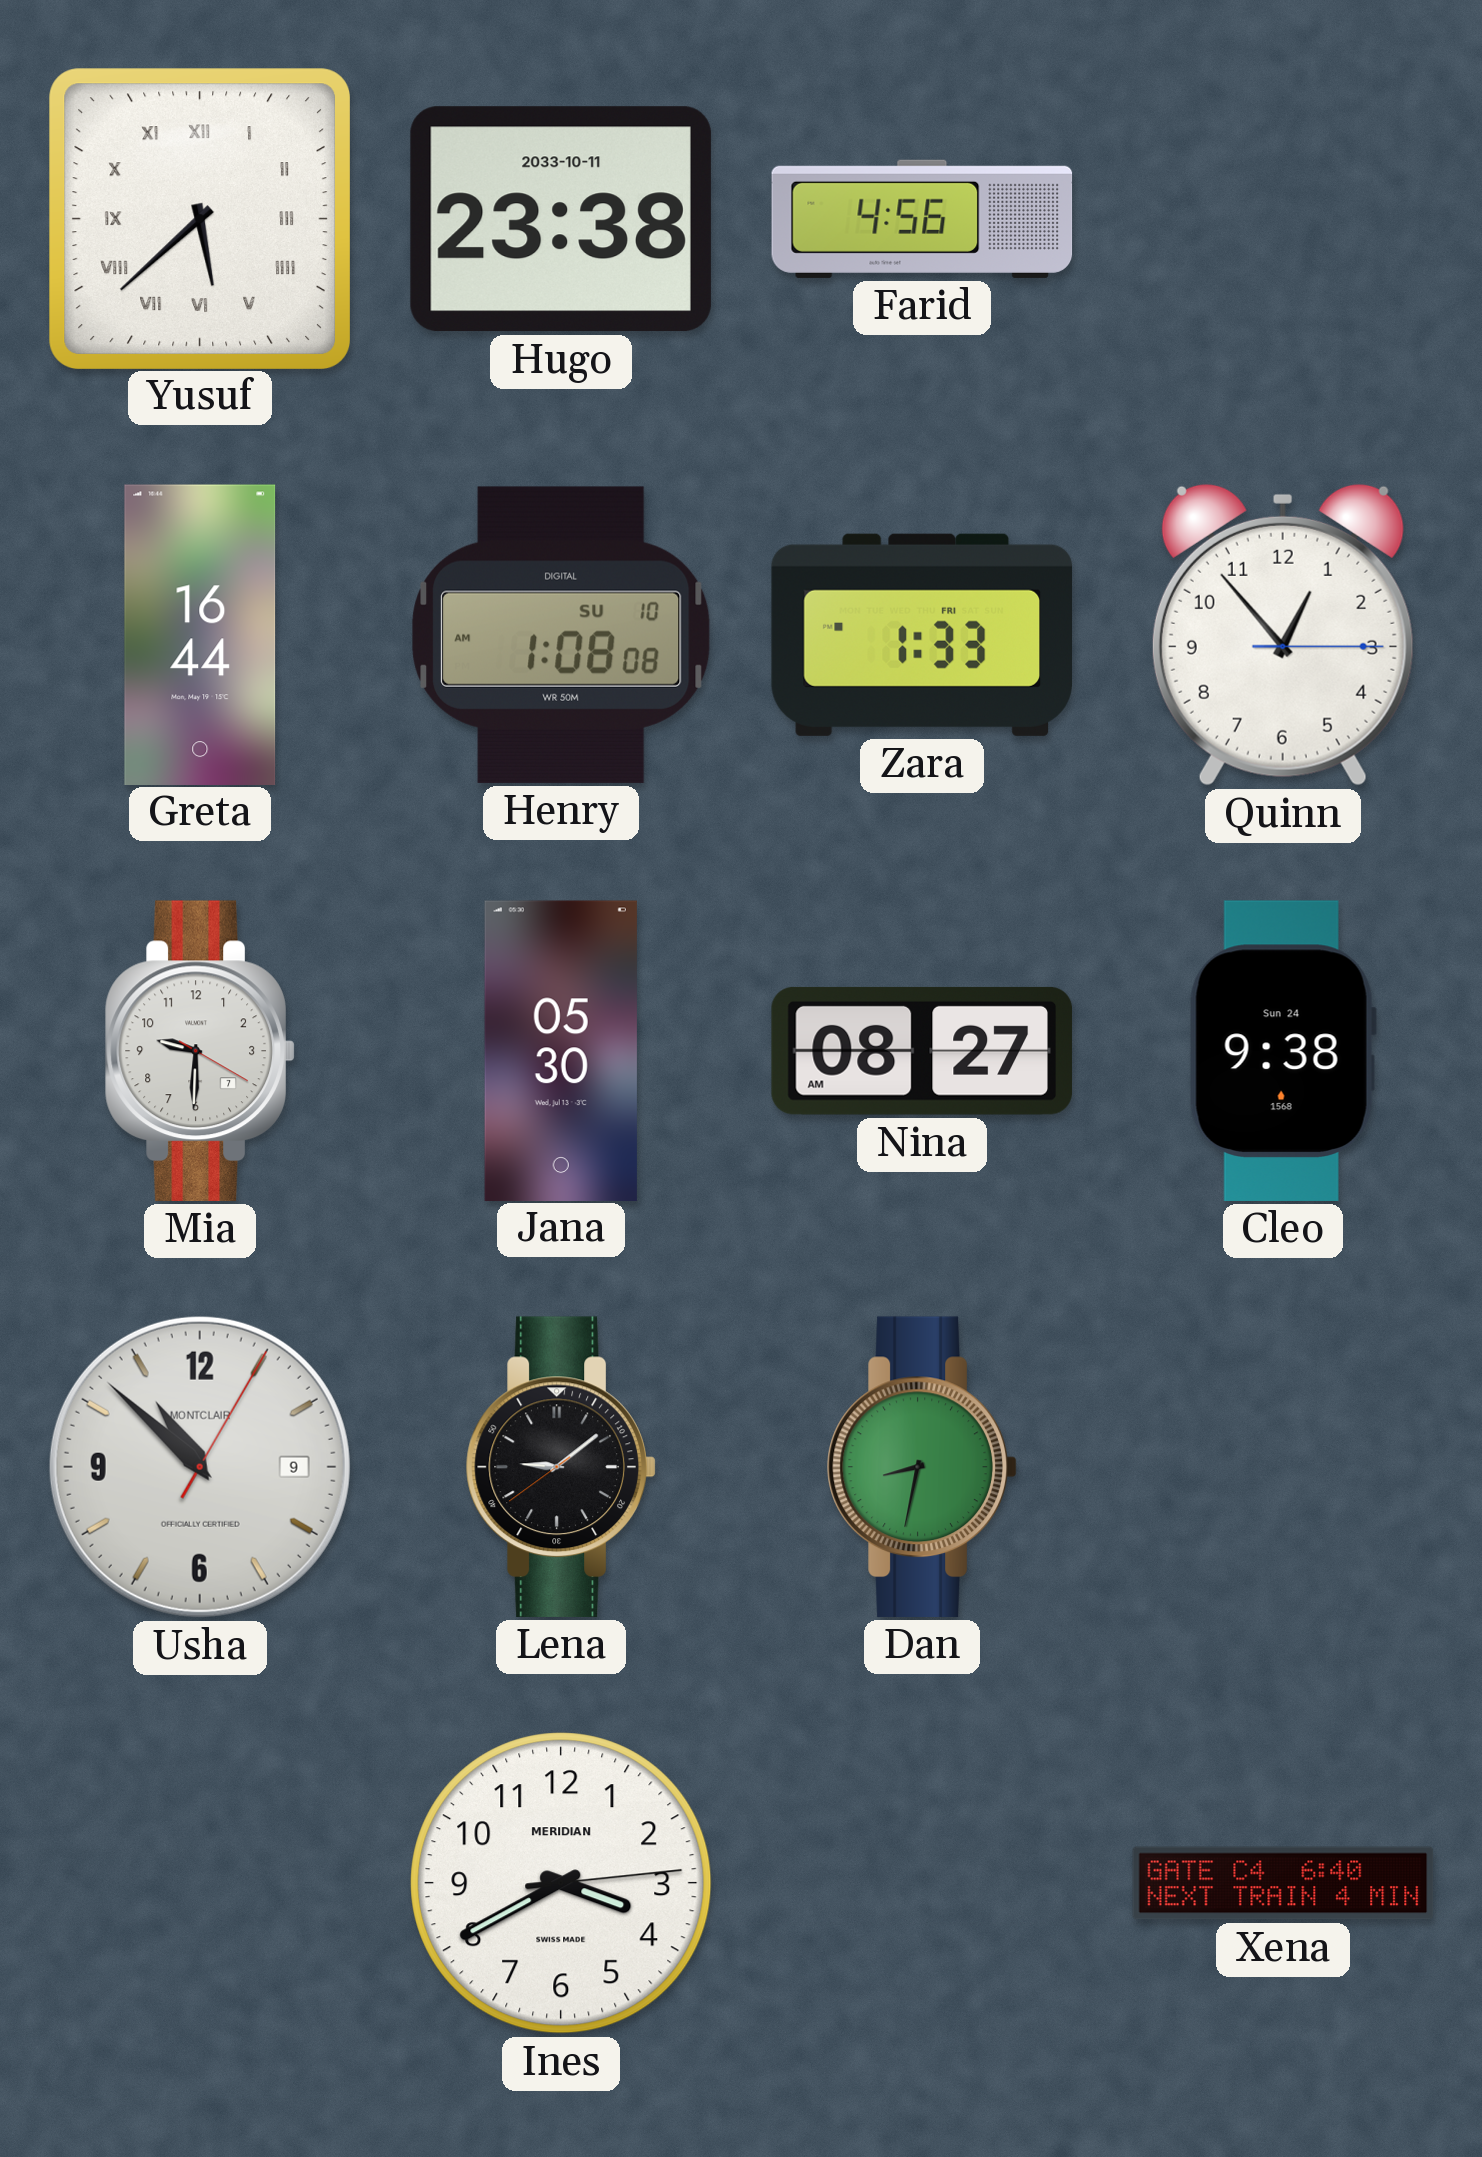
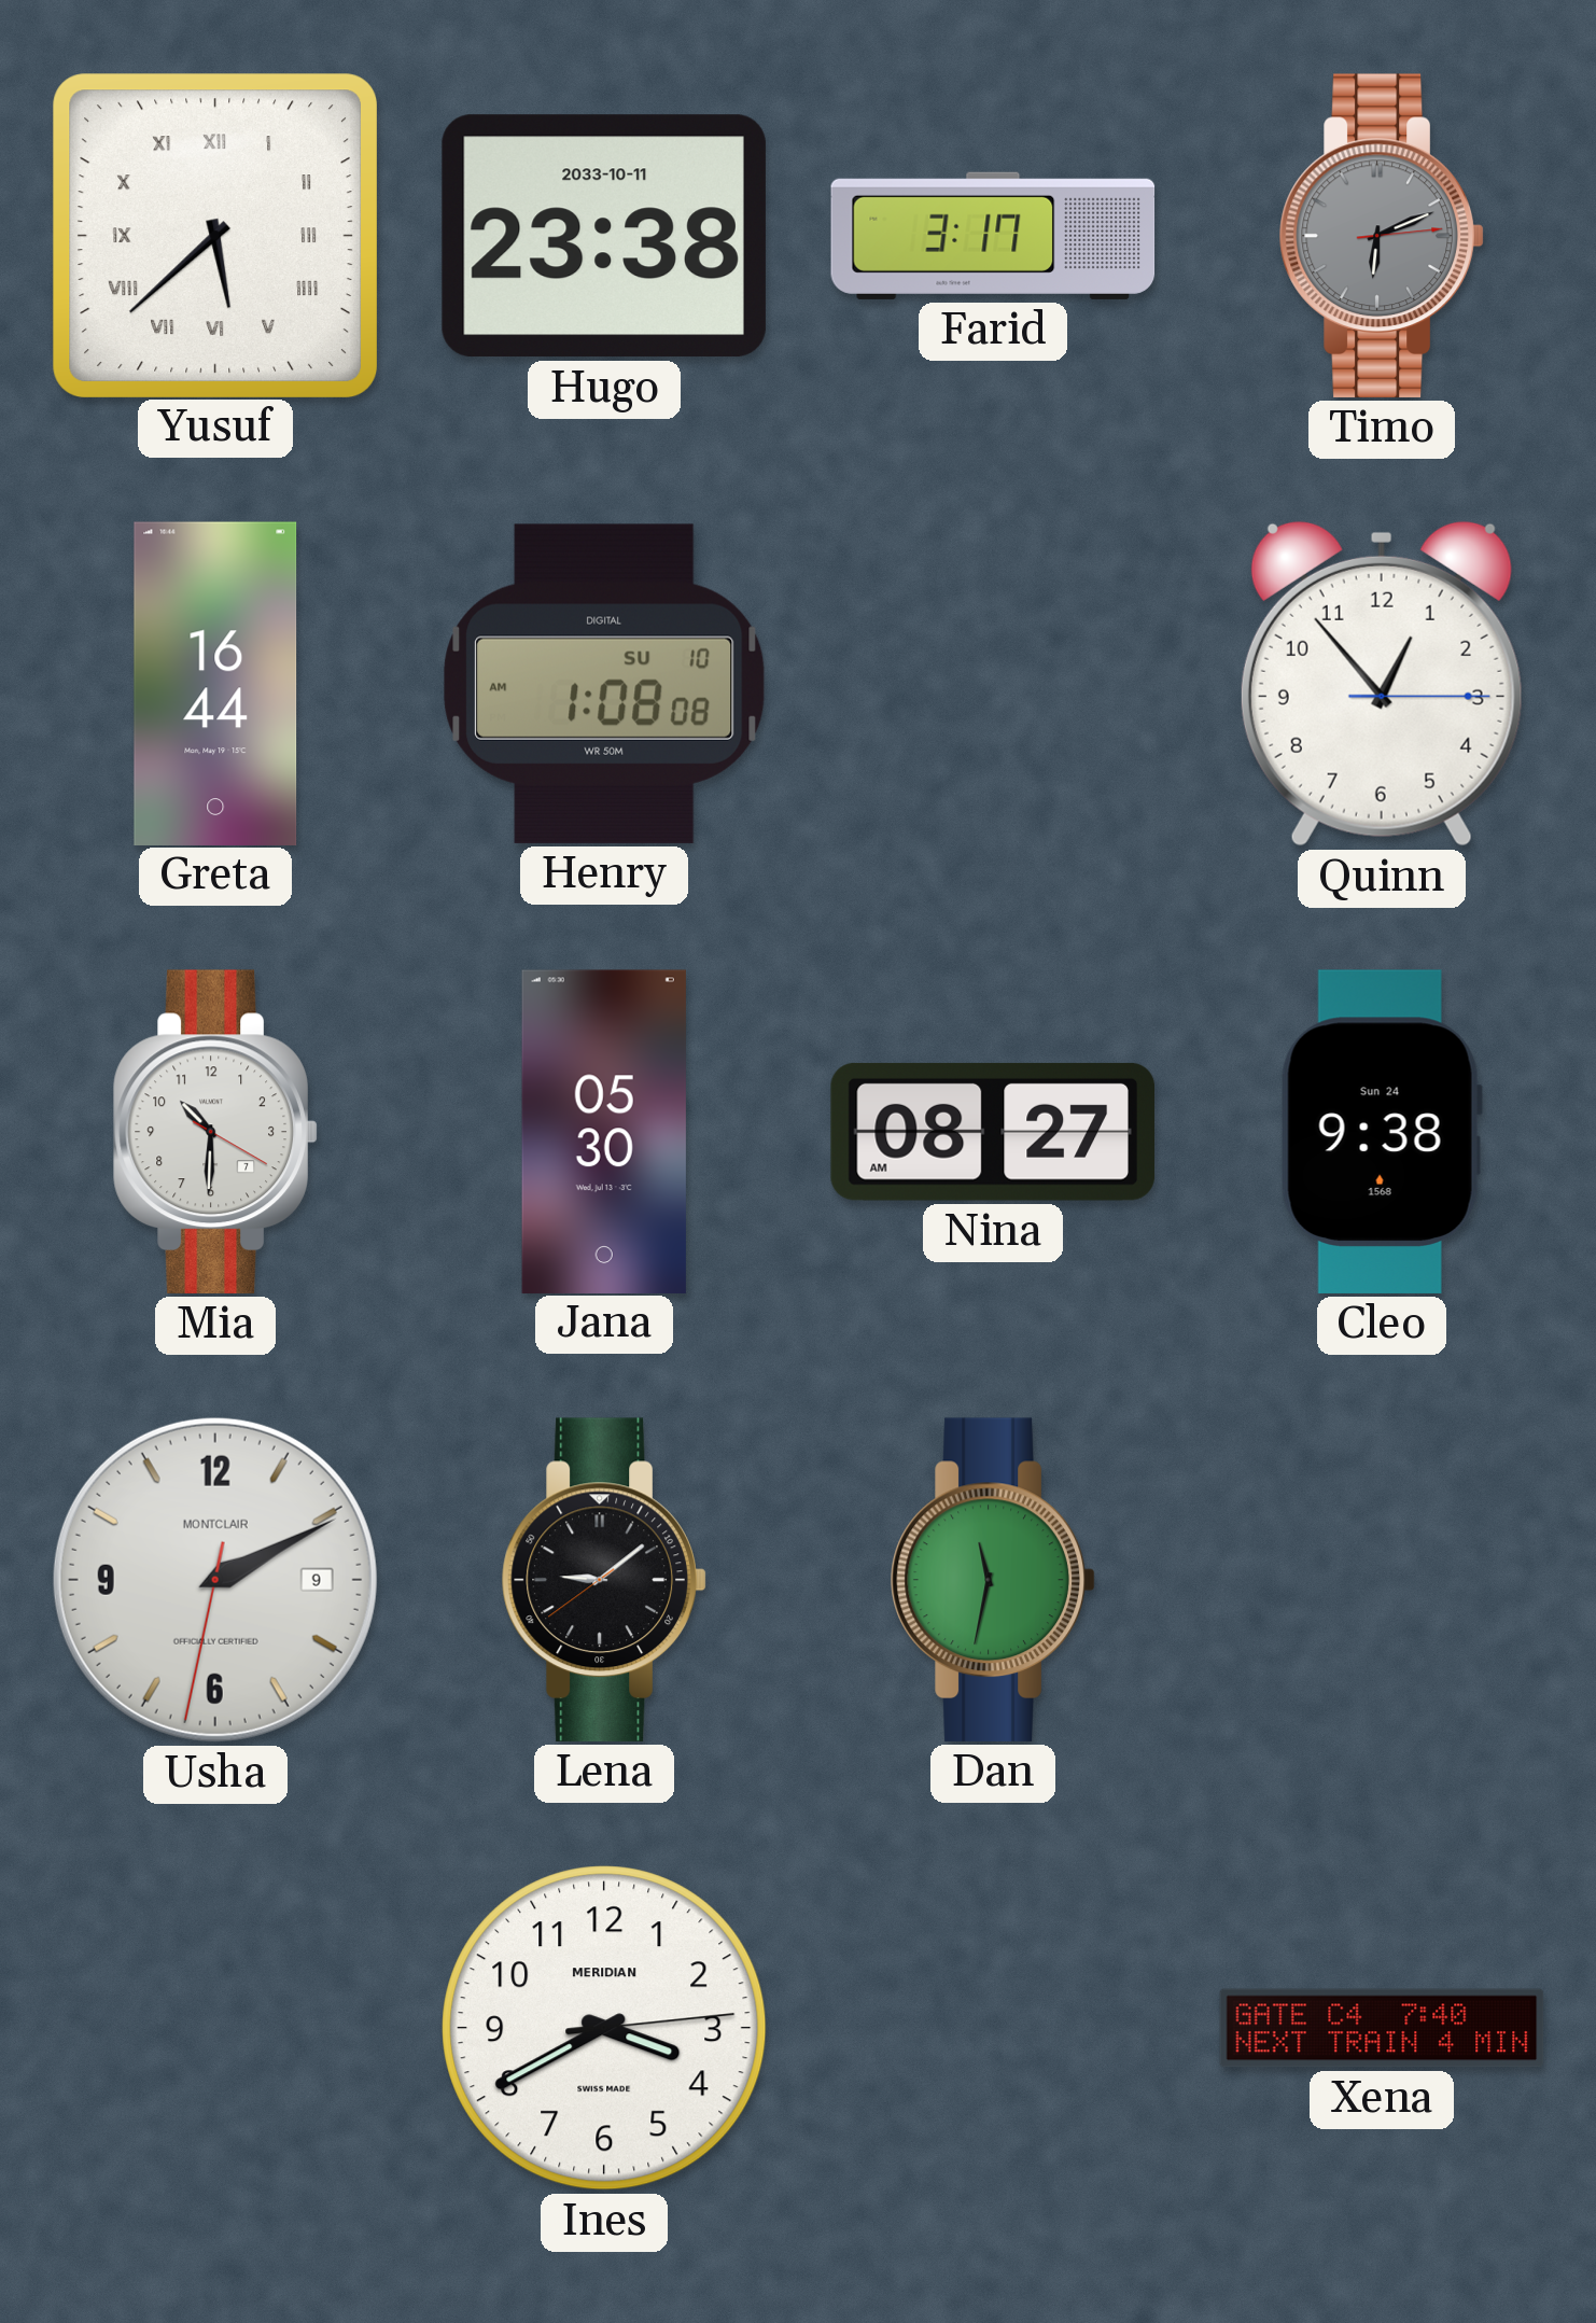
Farid: 4:56 -> 3:17 (993, 236)
Timo: none -> 6:11 (1382, 236)
Zara: 1:33 -> none (922, 635)
Mia: 9:30 -> 10:30 (215, 1132)
Usha: 10:52 -> 2:10 (215, 1580)
Dan: 8:32 -> 11:32 (993, 1580)
Xena: 6:40 -> 7:40 (1382, 2028)
